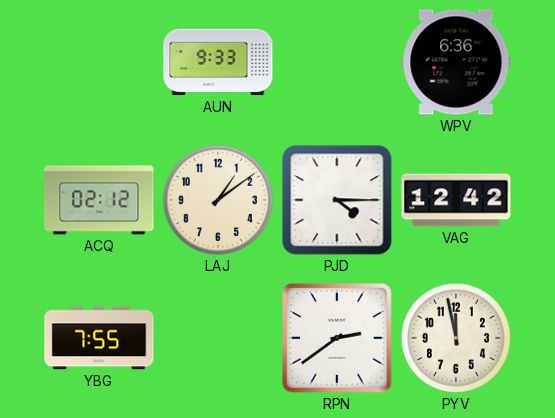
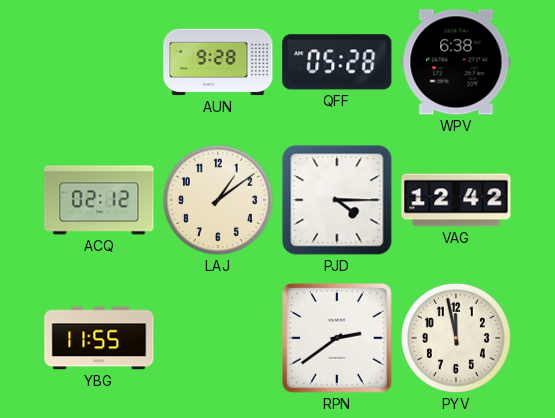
AUN: 9:33 -> 9:28 (218, 62)
QFF: none -> 05:28 (337, 62)
WPV: 6:36 -> 6:38 (456, 62)
YBG: 7:55 -> 11:55 (99, 338)
